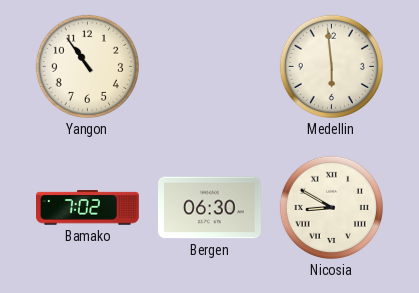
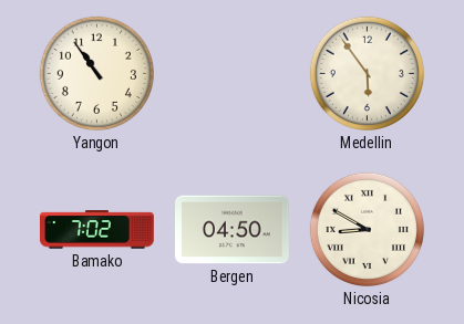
Medellin: 5:59 -> 5:54 (367, 73)
Bergen: 06:30 -> 04:50 (233, 230)
